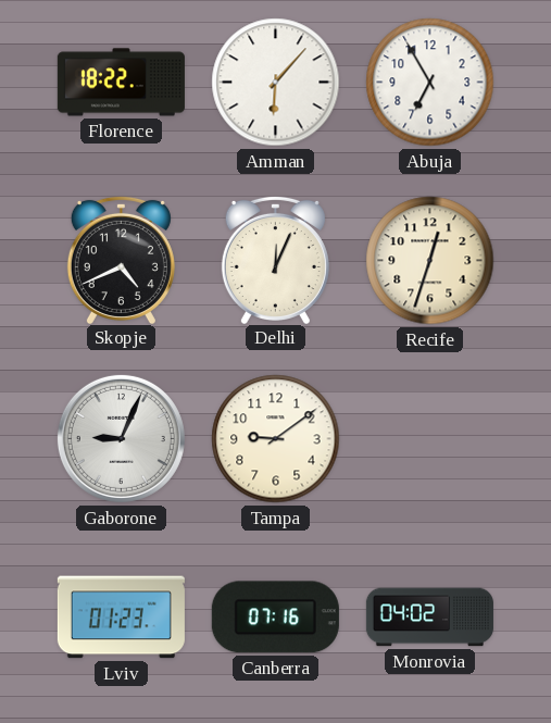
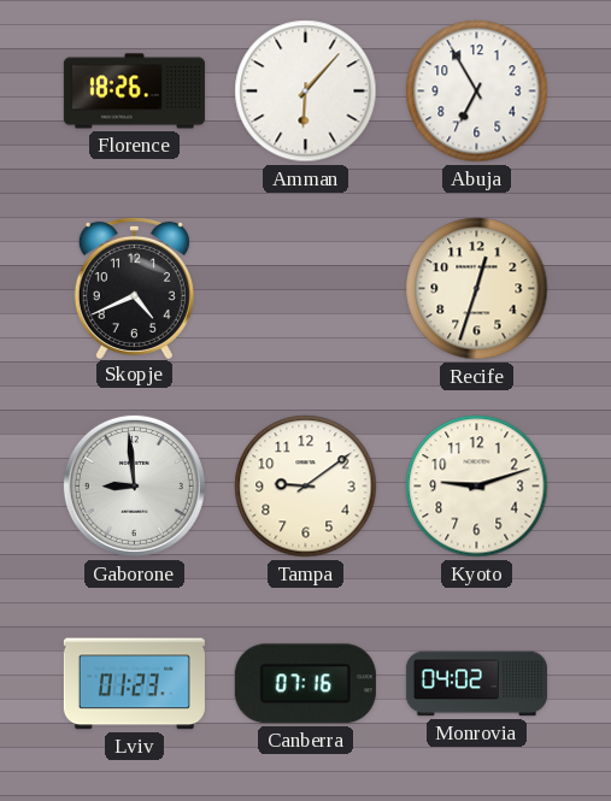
Florence: 18:22 -> 18:26 (134, 92)
Delhi: 12:04 -> none (275, 259)
Gaborone: 9:04 -> 8:59 (134, 485)
Kyoto: none -> 9:12 (477, 487)
